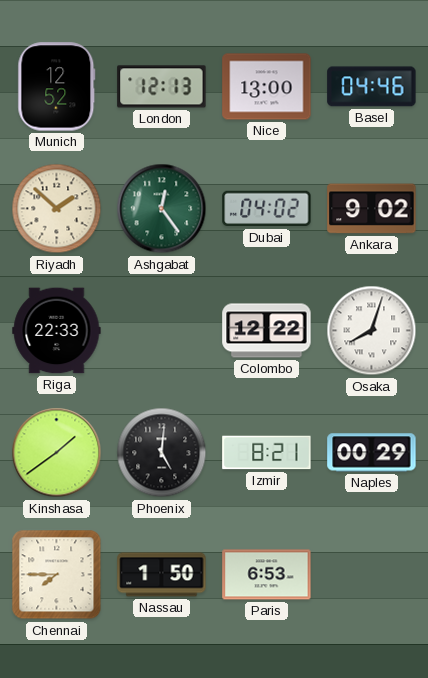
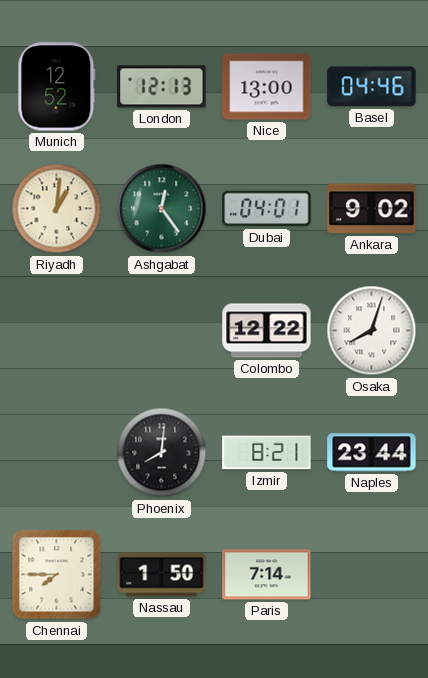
Riyadh: 1:52 -> 1:01 (57, 209)
Dubai: 04:02 -> 04:01 (267, 209)
Riga: 22:33 -> none (57, 331)
Kinshasa: 1:39 -> none (57, 453)
Phoenix: 5:01 -> 8:01 (162, 453)
Naples: 00:29 -> 23:44 (372, 453)
Paris: 6:53 -> 7:14 (267, 575)
